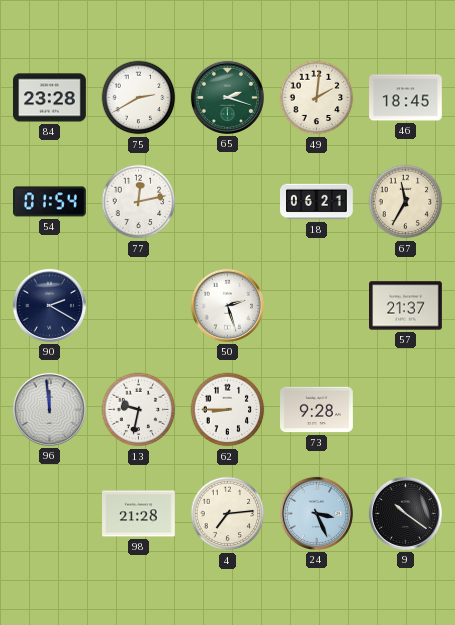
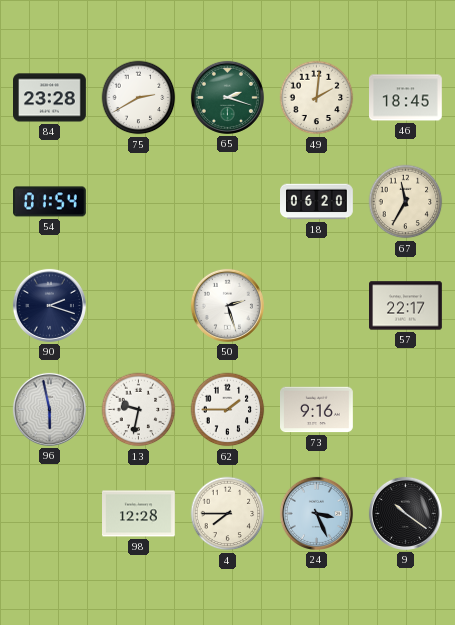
77: 12:13 -> none (139, 202)
18: 06:21 -> 06:20 (317, 202)
90: 2:20 -> 2:18 (49, 305)
57: 21:37 -> 22:17 (406, 306)
96: 11:59 -> 5:58 (49, 409)
62: 8:45 -> 1:45 (228, 410)
73: 9:28 -> 9:16 (317, 410)
98: 21:28 -> 12:28 (139, 514)
4: 7:14 -> 7:45 (228, 514)
